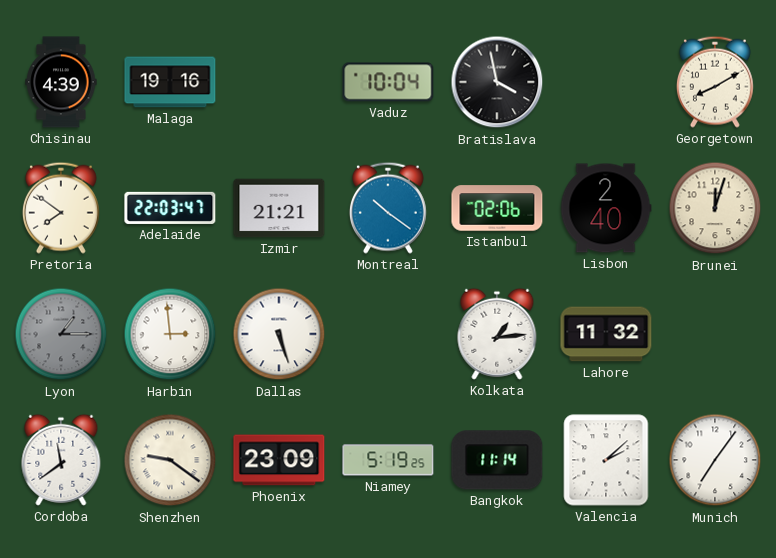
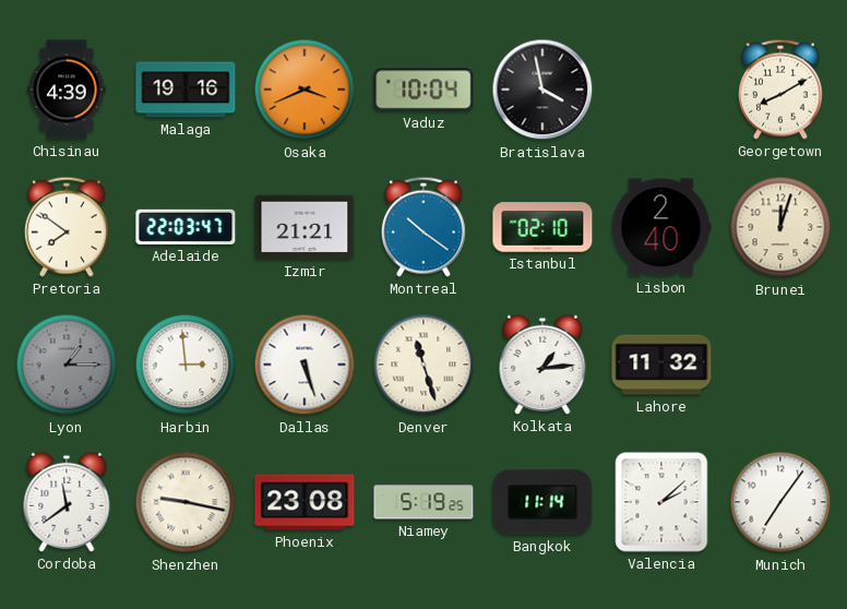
Osaka: none -> 3:41 (305, 89)
Istanbul: 02:06 -> 02:10 (542, 227)
Denver: none -> 11:27 (423, 365)
Shenzhen: 9:21 -> 9:17 (186, 502)
Phoenix: 23:09 -> 23:08 (305, 502)
